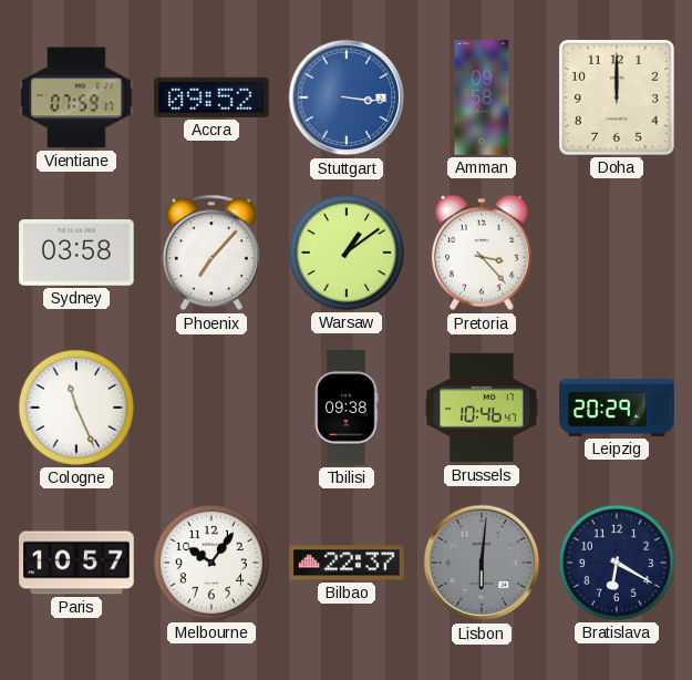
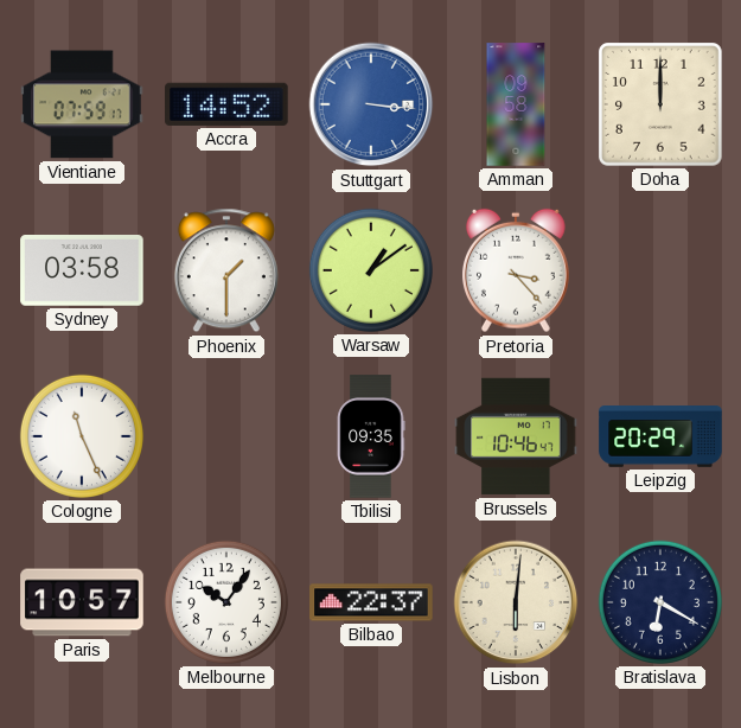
Accra: 09:52 -> 14:52 (226, 104)
Phoenix: 7:07 -> 1:30 (226, 270)
Tbilisi: 09:38 -> 09:35 (371, 436)
Lisbon dial: grey -> cream (516, 602)
